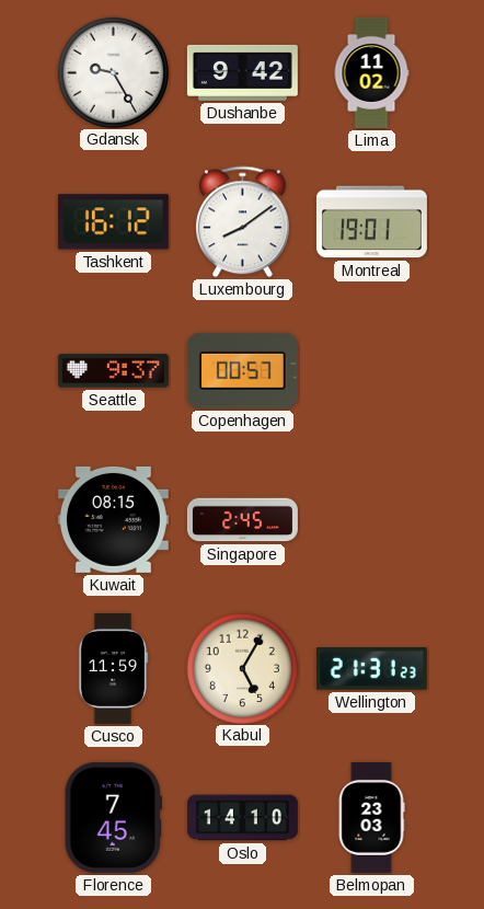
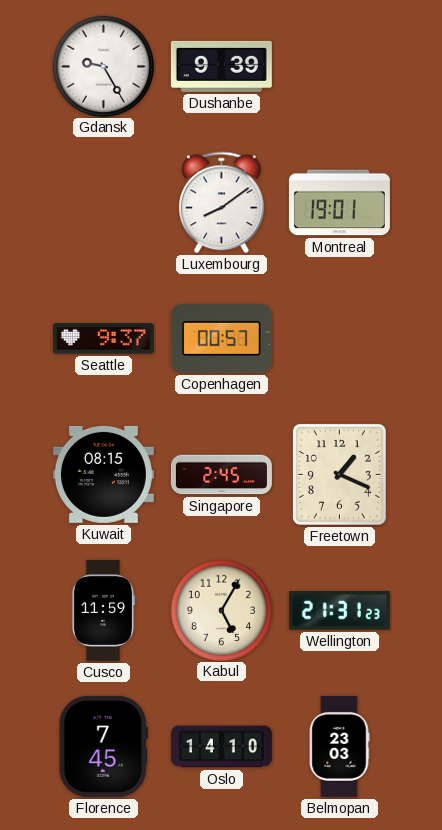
Dushanbe: 9:42 -> 9:39 (221, 66)
Lima: 11:02 -> none (371, 72)
Tashkent: 16:12 -> none (113, 222)
Freetown: none -> 1:19 (339, 474)
